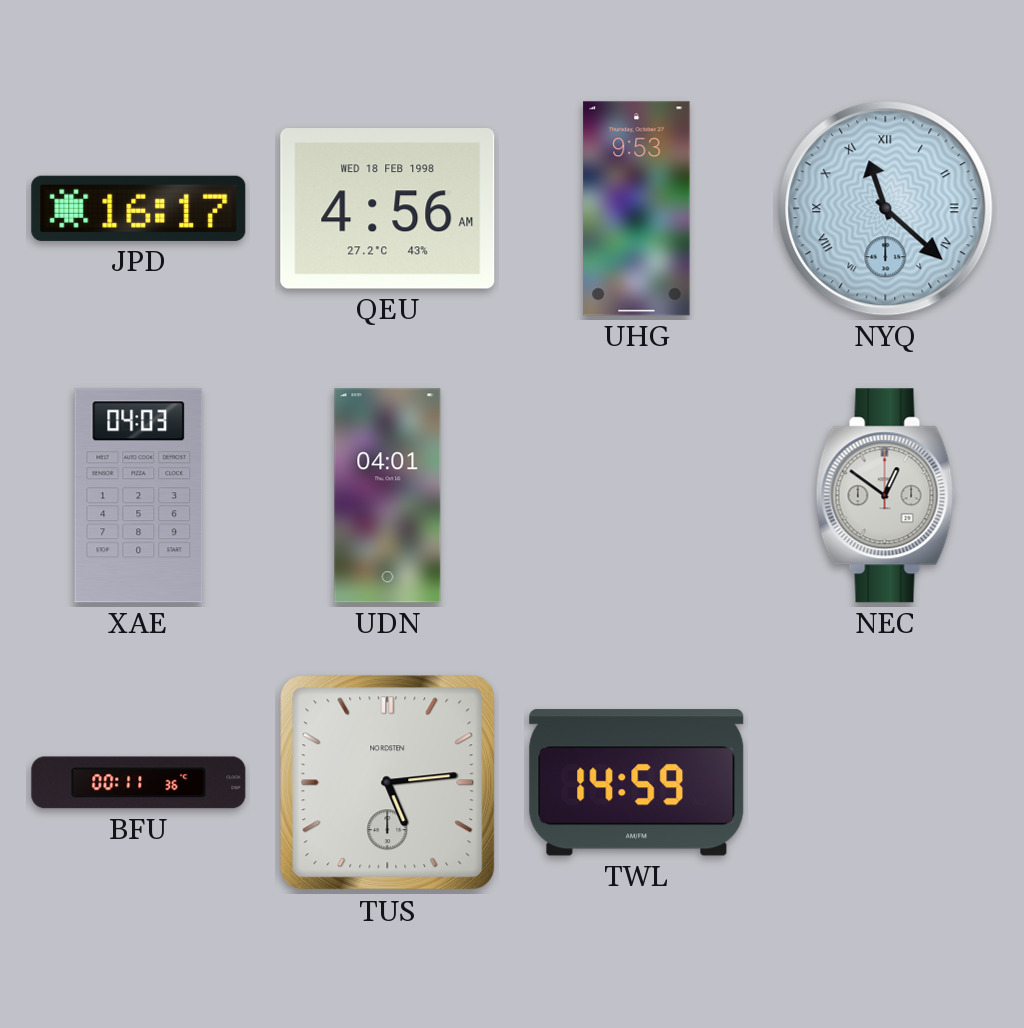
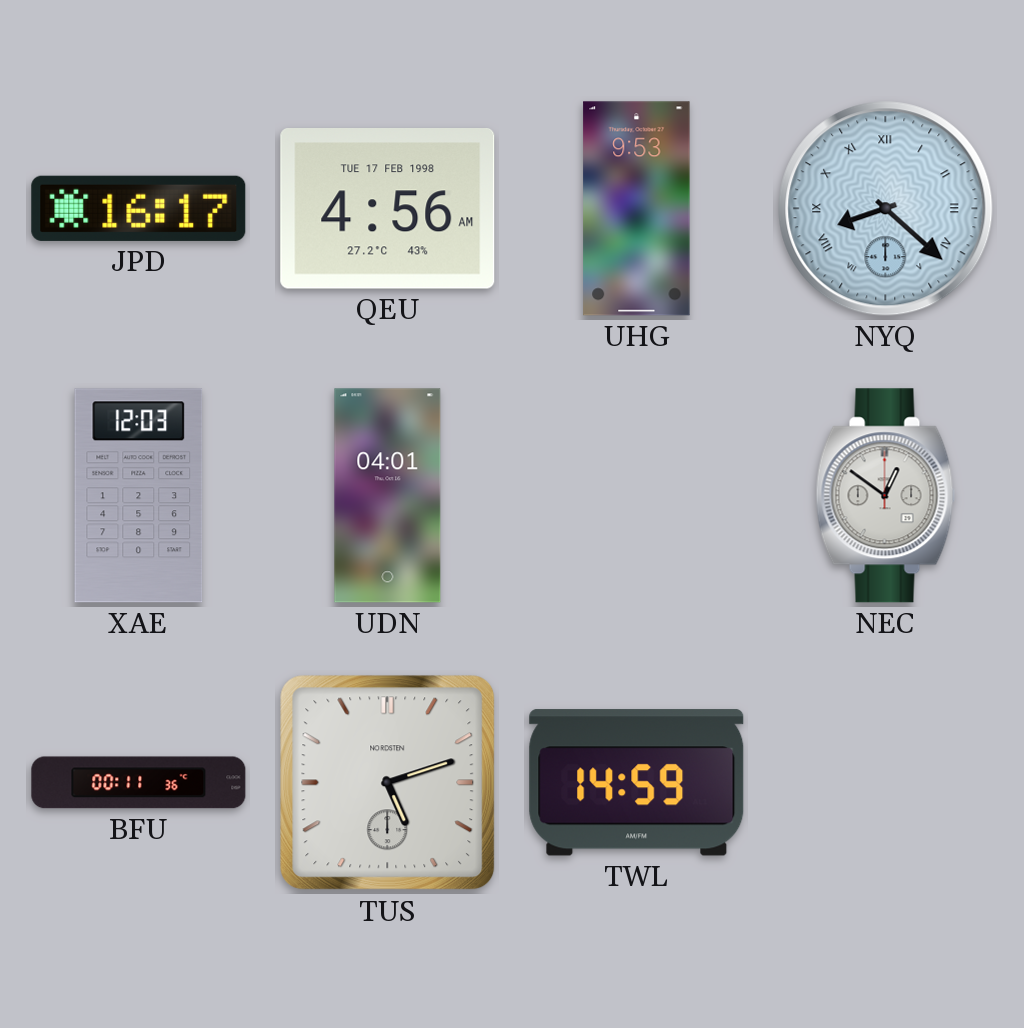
QEU date: WED 18 FEB 1998 -> TUE 17 FEB 1998 (388, 209)
NYQ: 11:22 -> 8:22 (886, 209)
XAE: 04:03 -> 12:03 (139, 496)
TUS: 5:14 -> 5:12 (388, 783)
